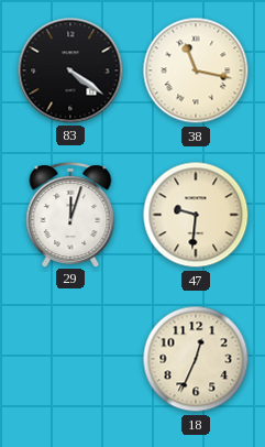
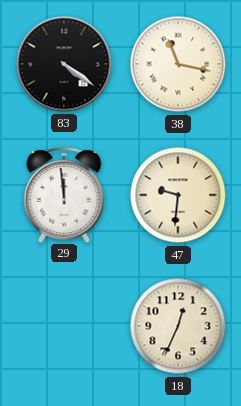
29: 12:03 -> 11:59 (64, 195)
